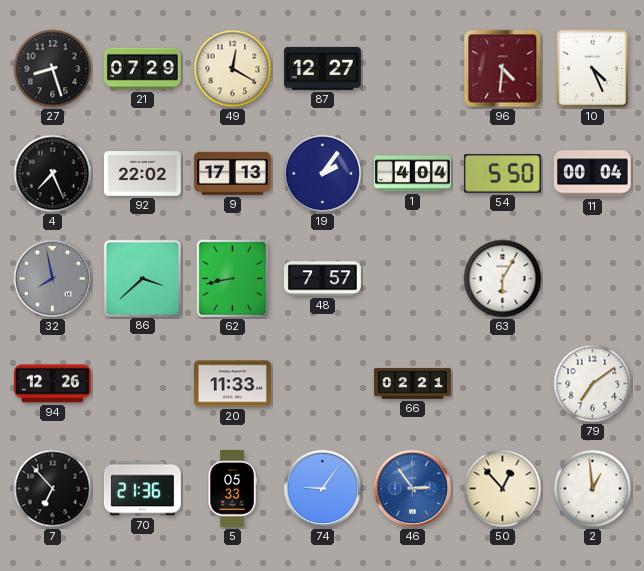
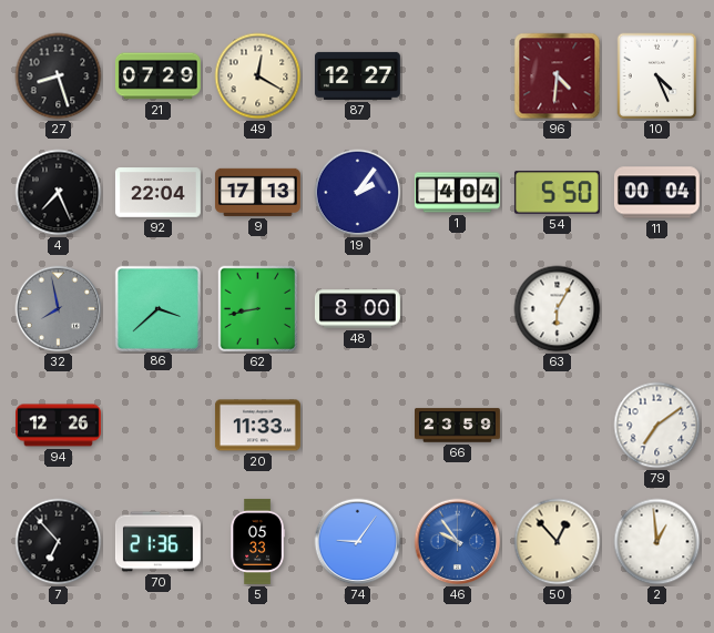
92: 22:02 -> 22:04 (157, 193)
48: 7:57 -> 8:00 (357, 309)
66: 02:21 -> 23:59 (458, 426)
46: 2:54 -> 9:54 (458, 542)
